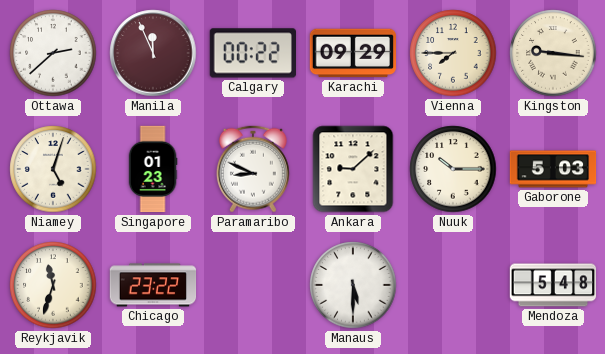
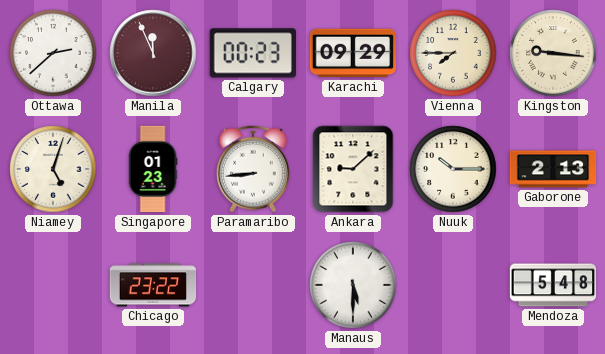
Calgary: 00:22 -> 00:23 (252, 53)
Paramaribo: 8:49 -> 8:44 (253, 169)
Gaborone: 5:03 -> 2:13 (553, 169)
Reykjavik: 11:33 -> none (53, 285)
